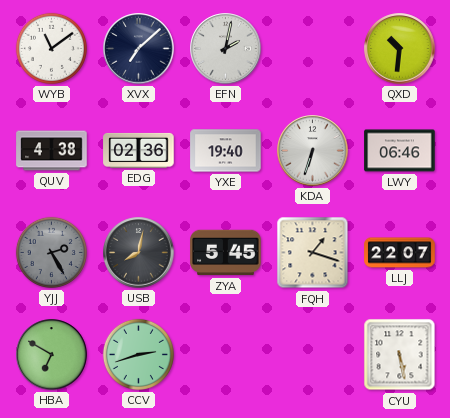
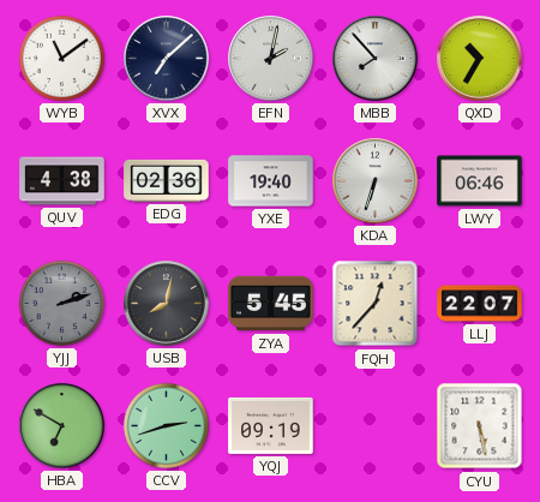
MBB: none -> 7:53 (376, 59)
QXD: 10:31 -> 10:35 (480, 59)
YJJ: 2:25 -> 2:12 (61, 303)
FQH: 1:18 -> 12:37 (376, 304)
YQJ: none -> 09:19 (271, 425)
